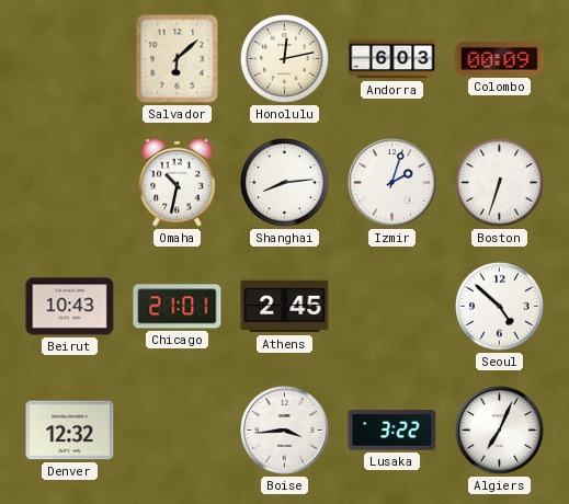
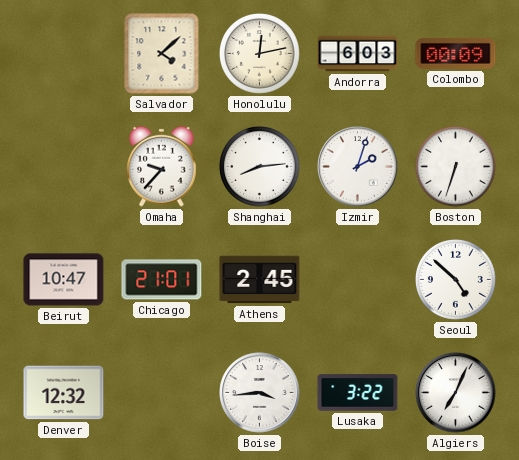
Salvador: 6:08 -> 4:08 (162, 54)
Omaha: 10:32 -> 9:37 (162, 166)
Beirut: 10:43 -> 10:47 (64, 280)
